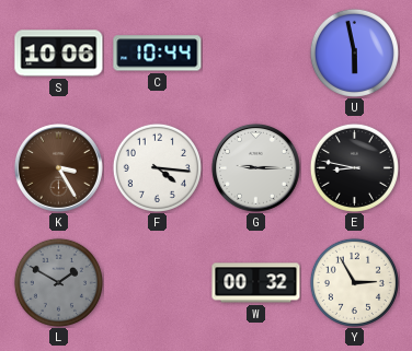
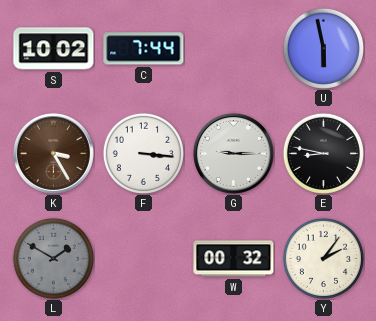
S: 10:06 -> 10:02 (54, 49)
C: 10:44 -> 7:44 (144, 49)
F: 4:16 -> 3:16 (143, 153)
Y: 2:55 -> 2:06 (323, 258)
